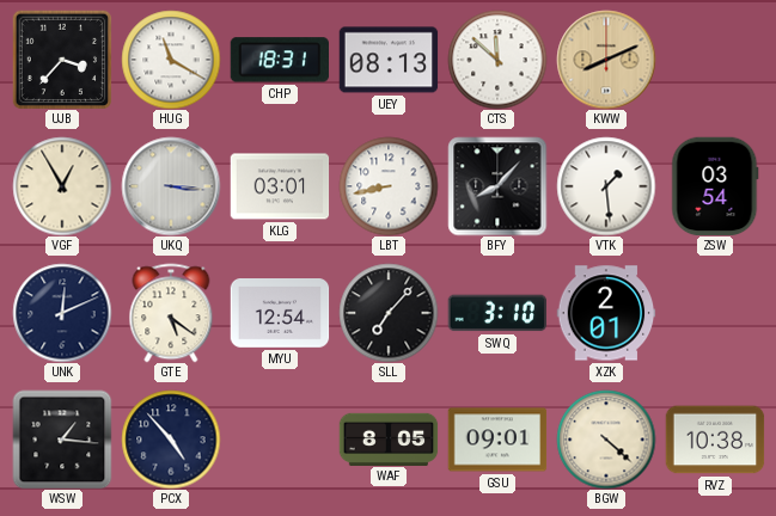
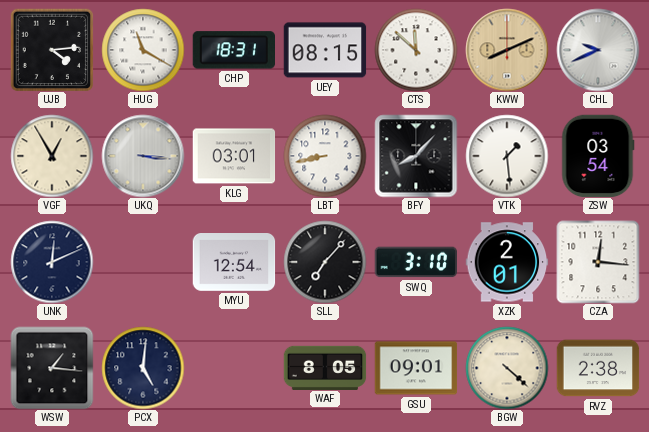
UJB: 3:37 -> 4:14 (52, 50)
UEY: 08:13 -> 08:15 (325, 50)
CHL: none -> 9:41 (598, 50)
GTE: 5:21 -> none (171, 313)
CZA: none -> 12:16 (598, 262)
PCX: 4:53 -> 5:01 (143, 368)
RVZ: 10:38 -> 2:38 (598, 368)
